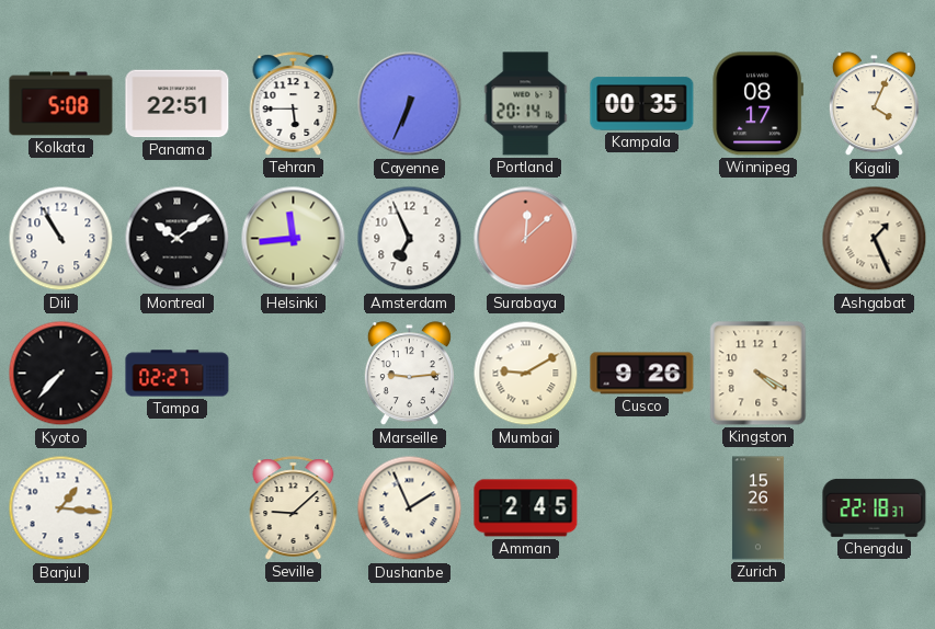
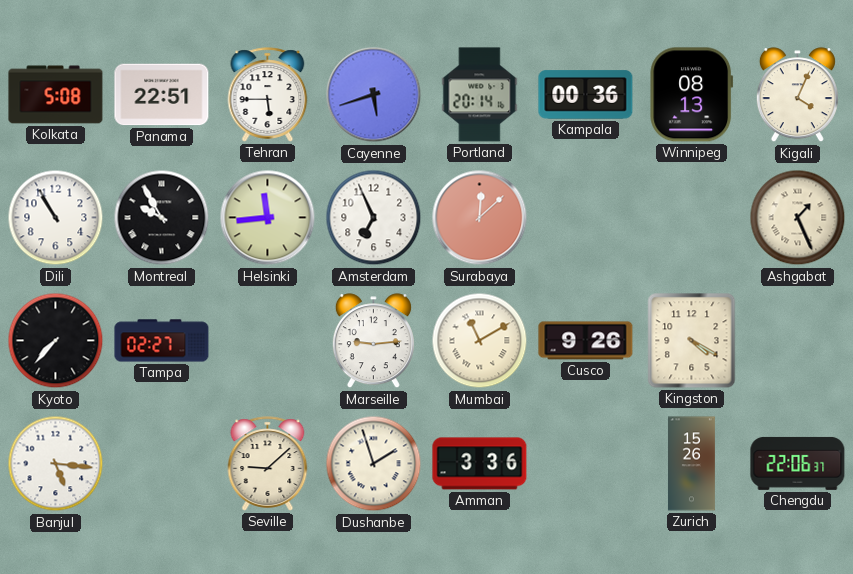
Cayenne: 6:34 -> 5:42 (374, 95)
Kampala: 00:35 -> 00:36 (586, 95)
Winnipeg: 08:17 -> 08:13 (692, 95)
Montreal: 10:09 -> 9:55 (162, 218)
Mumbai: 9:10 -> 11:10 (480, 341)
Banjul: 1:16 -> 5:16 (56, 464)
Dushanbe: 1:56 -> 1:57 (374, 464)
Amman: 2:45 -> 3:36 (480, 464)
Chengdu: 22:18 -> 22:06 (798, 463)
